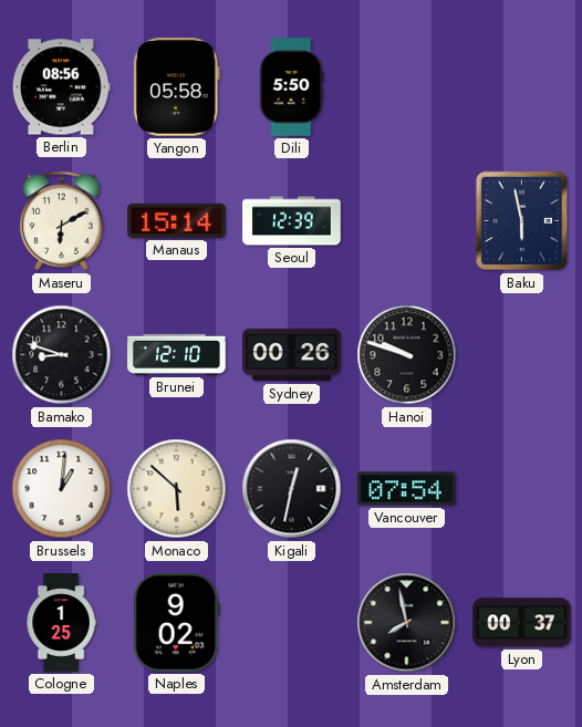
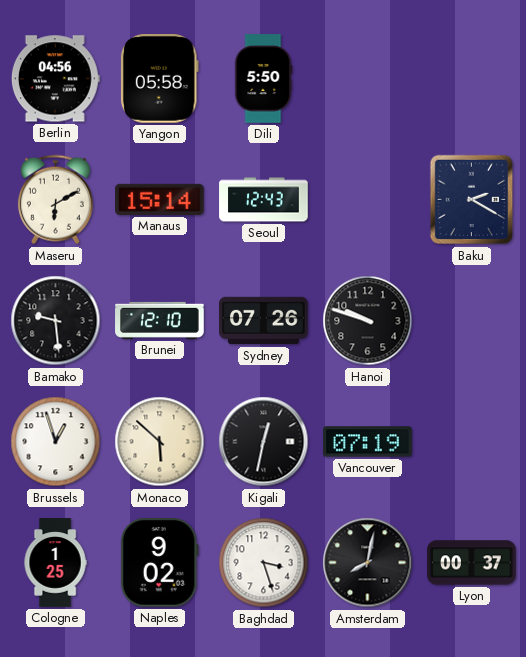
Berlin: 08:56 -> 04:56 (55, 79)
Seoul: 12:39 -> 12:43 (264, 200)
Baku: 5:58 -> 2:20 (472, 200)
Bamako: 8:48 -> 9:29 (56, 321)
Sydney: 00:26 -> 07:26 (264, 321)
Brussels: 1:01 -> 12:57 (56, 442)
Vancouver: 07:54 -> 07:19 (368, 442)
Baghdad: none -> 3:27 (264, 563)
Amsterdam: 7:58 -> 8:02 (368, 563)
